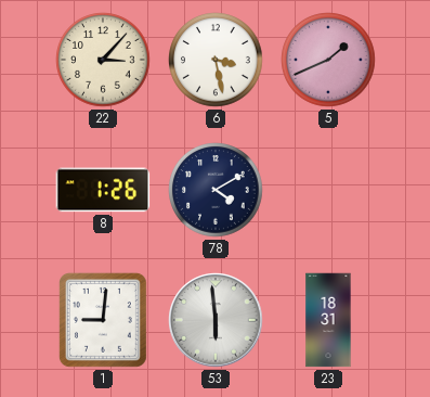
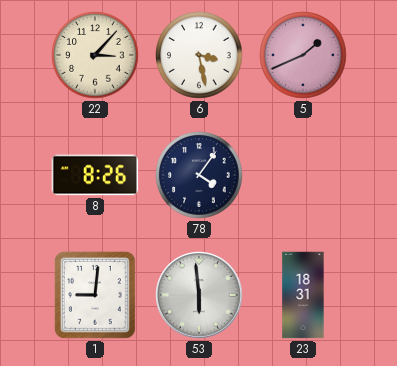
8: 1:26 -> 8:26 (95, 175)
78: 4:10 -> 4:06 (199, 175)
